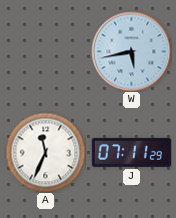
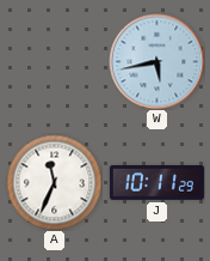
J: 07:11 -> 10:11 (156, 183)
